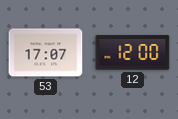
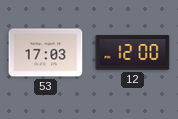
53: 17:07 -> 17:03 (46, 53)
